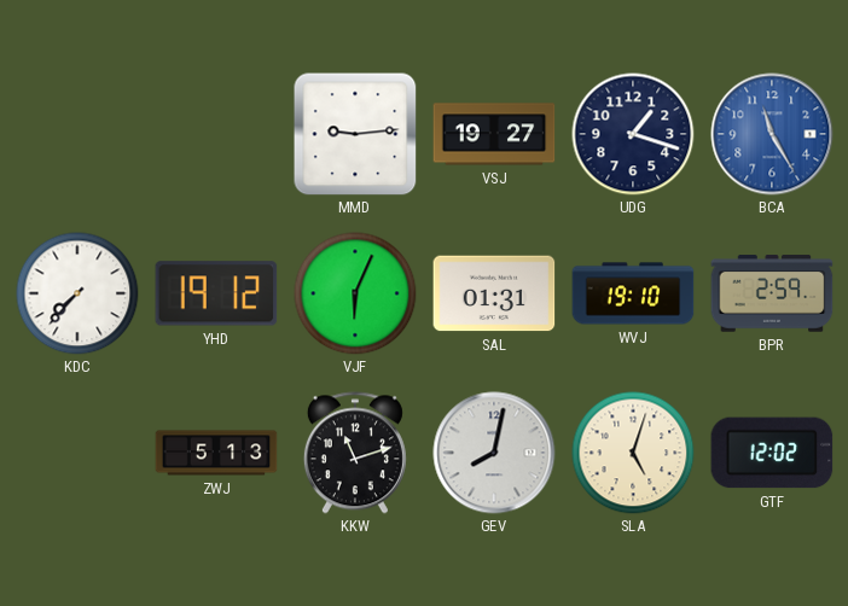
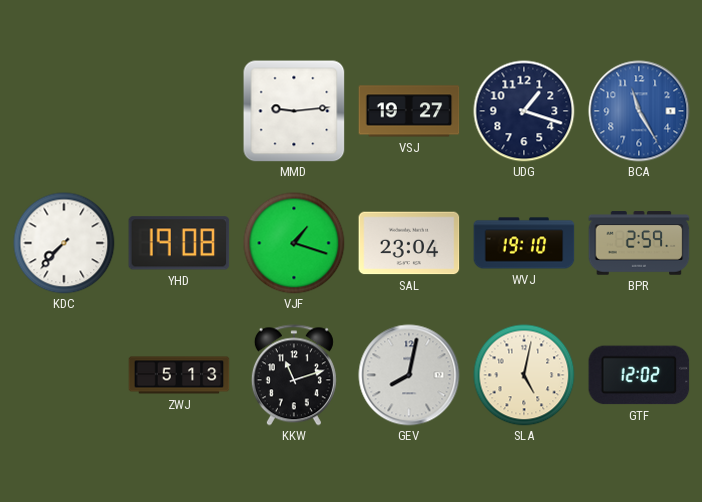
YHD: 19:12 -> 19:08 (179, 243)
VJF: 6:04 -> 1:18 (294, 243)
SAL: 01:31 -> 23:04 (409, 243)
SLA: 5:03 -> 5:02 (524, 375)
